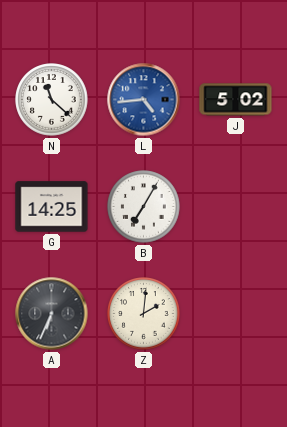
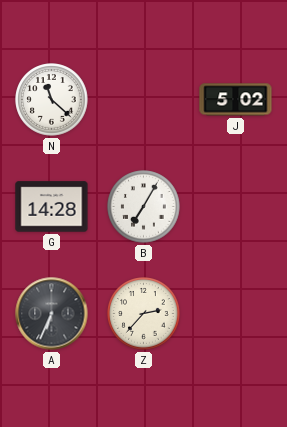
L: 4:44 -> none (144, 100)
G: 14:25 -> 14:28 (52, 207)
Z: 2:01 -> 2:37 (144, 314)
